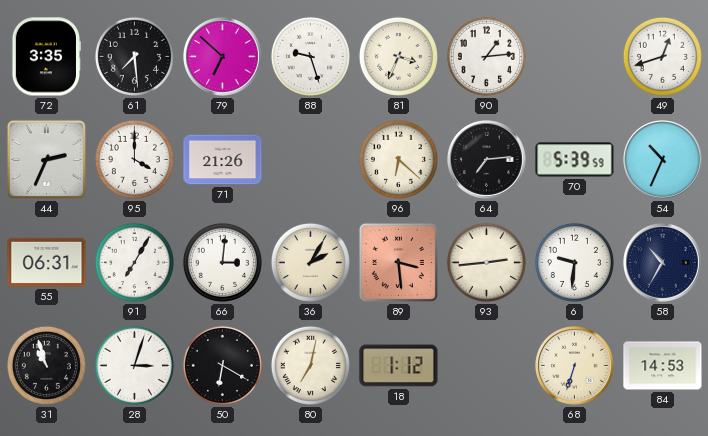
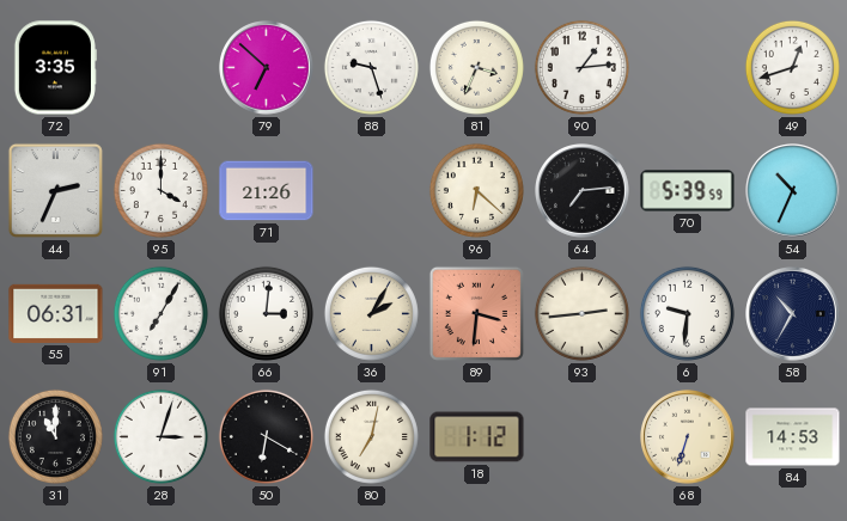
61: 7:29 -> none (134, 56)
89: 3:29 -> 3:31 (476, 313)
31: 10:57 -> 11:00 (55, 436)
